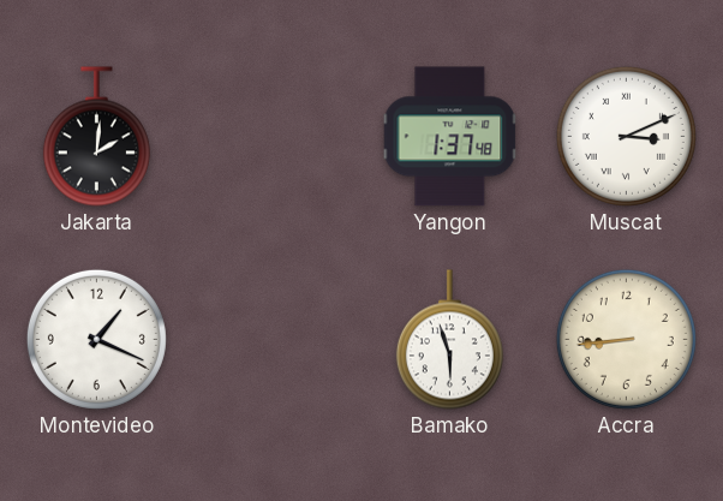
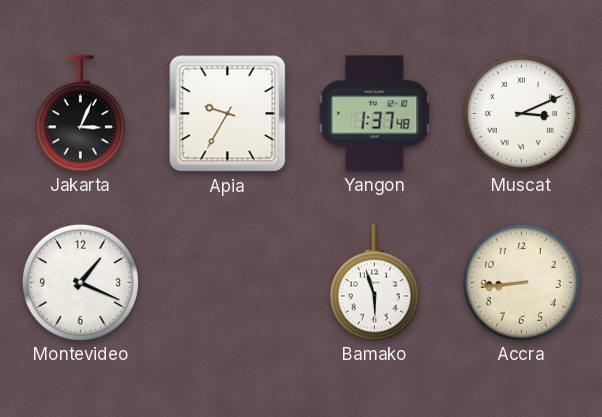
Jakarta: 2:01 -> 3:04 (80, 114)
Apia: none -> 9:35 (228, 114)
